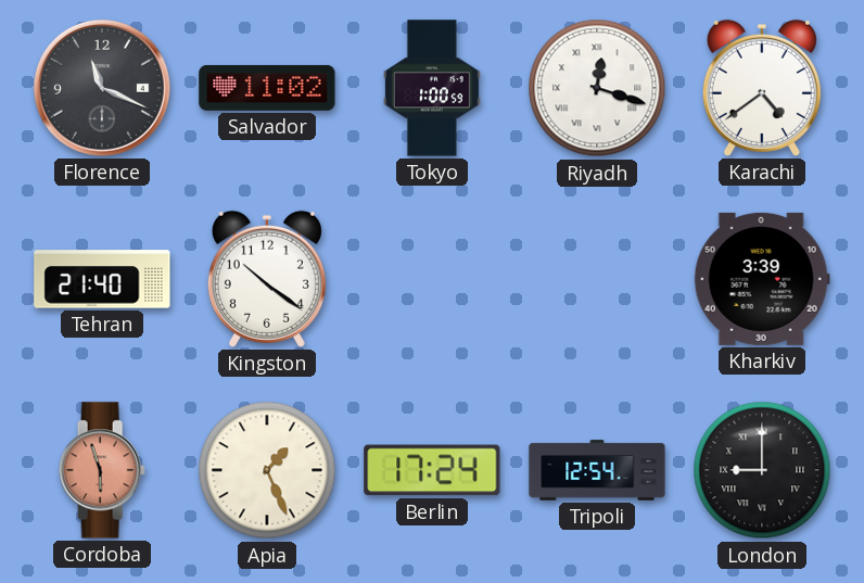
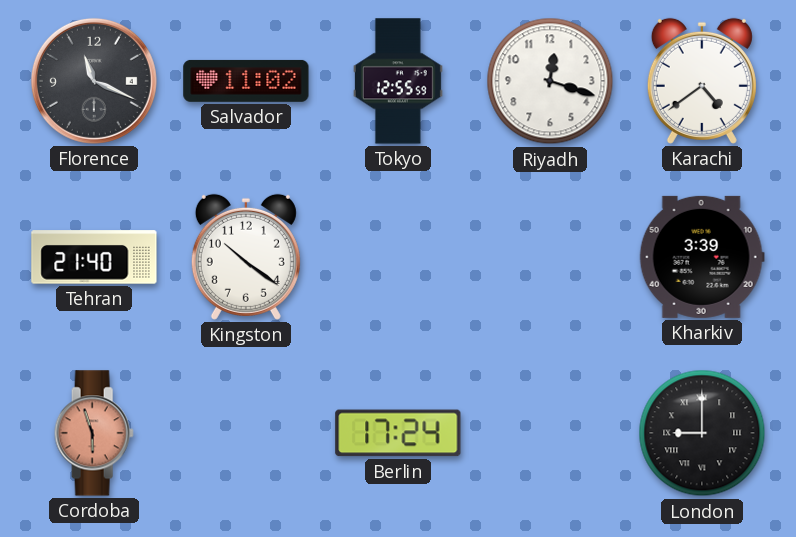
Tokyo: 1:00 -> 12:55 (398, 81)
Riyadh numerals: Roman -> Arabic (550, 81)
Apia: 1:26 -> none (267, 470)
Tripoli: 12:54 -> none (597, 470)
